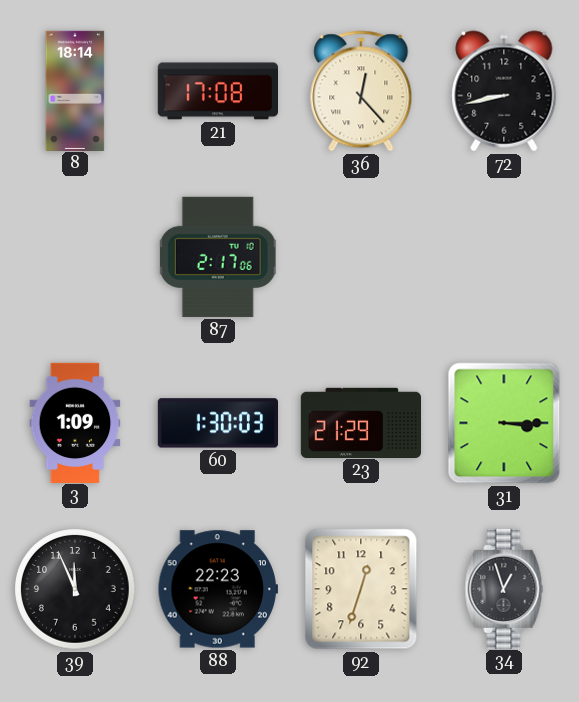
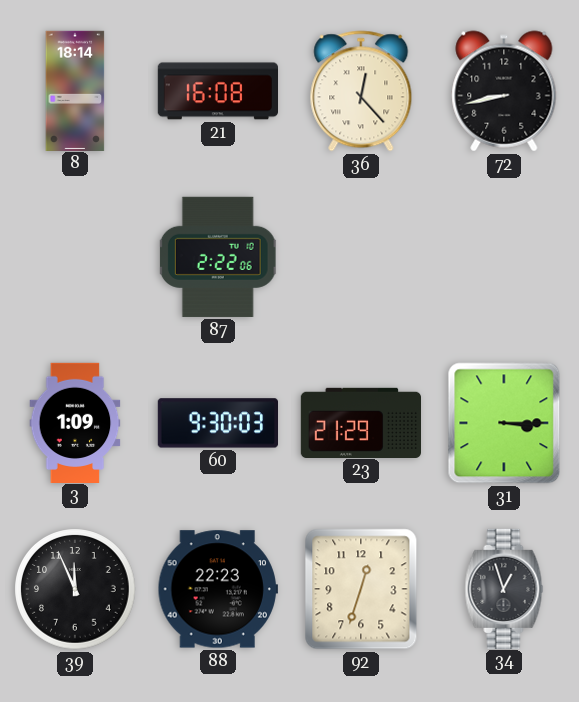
21: 17:08 -> 16:08 (217, 91)
87: 2:17 -> 2:22 (218, 257)
60: 1:30 -> 9:30 (217, 423)
